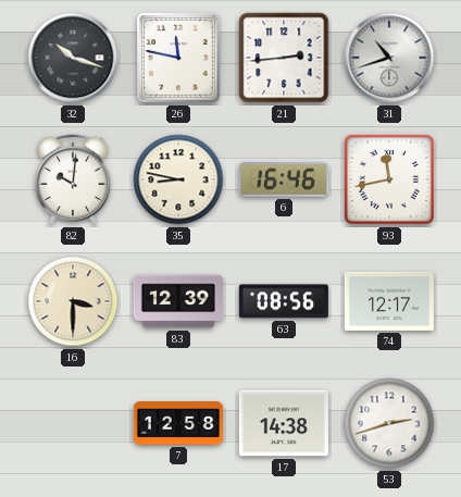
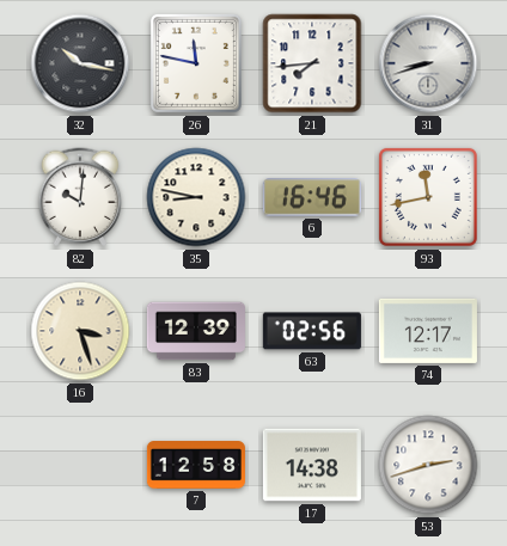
32: 10:18 -> 10:17 (80, 63)
21: 2:44 -> 7:44 (312, 63)
31: 10:42 -> 8:42 (428, 63)
16: 3:30 -> 3:27 (80, 331)
63: 08:56 -> 02:56 (312, 331)
